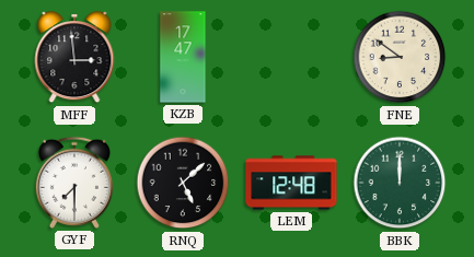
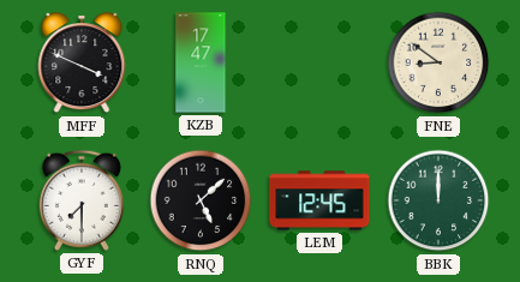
MFF: 2:59 -> 3:49 (82, 64)
LEM: 12:48 -> 12:45 (319, 200)
